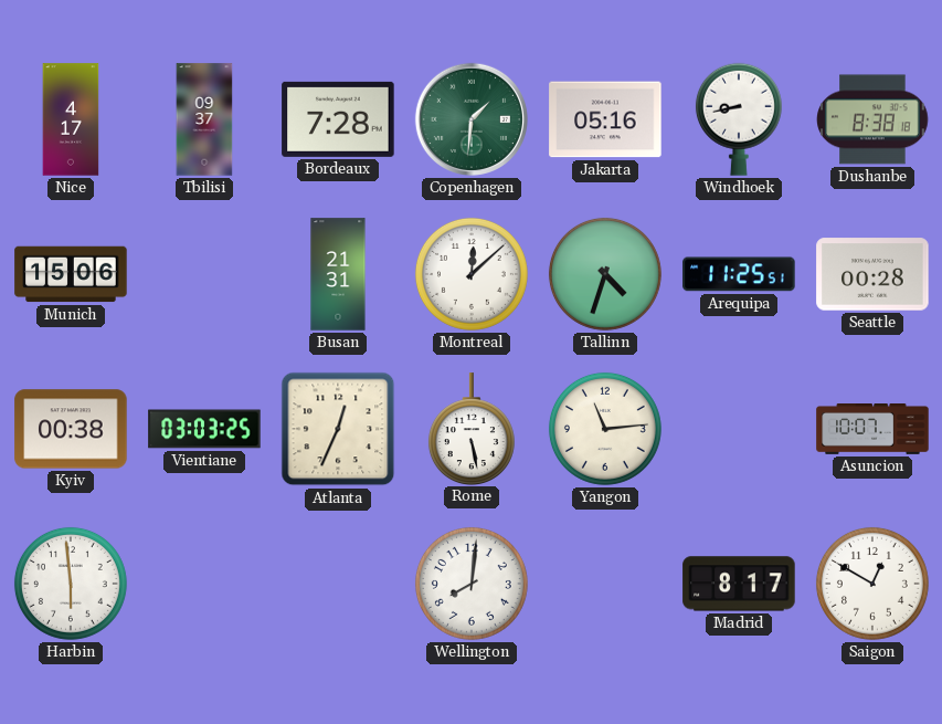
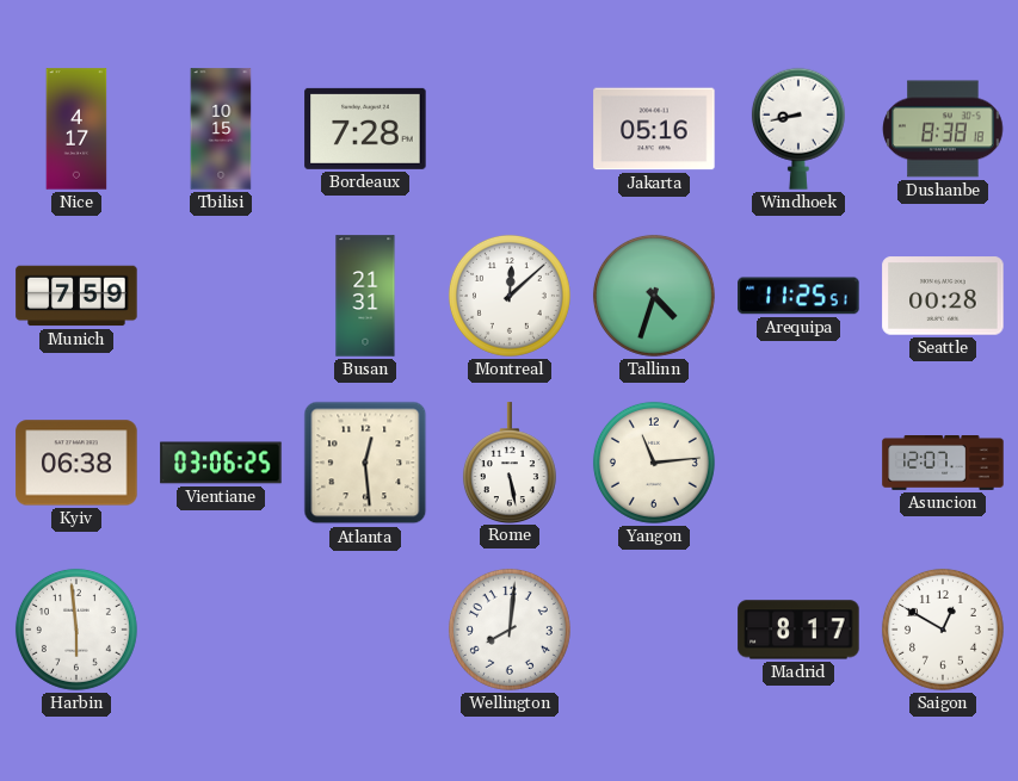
Tbilisi: 09:37 -> 10:15 (221, 129)
Copenhagen: 1:31 -> none (472, 119)
Munich: 15:06 -> 7:59 (76, 296)
Kyiv: 00:38 -> 06:38 (76, 463)
Vientiane: 03:03 -> 03:06 (221, 463)
Atlanta: 12:34 -> 12:29 (365, 463)
Asuncion: 10:07 -> 12:07 (943, 464)
